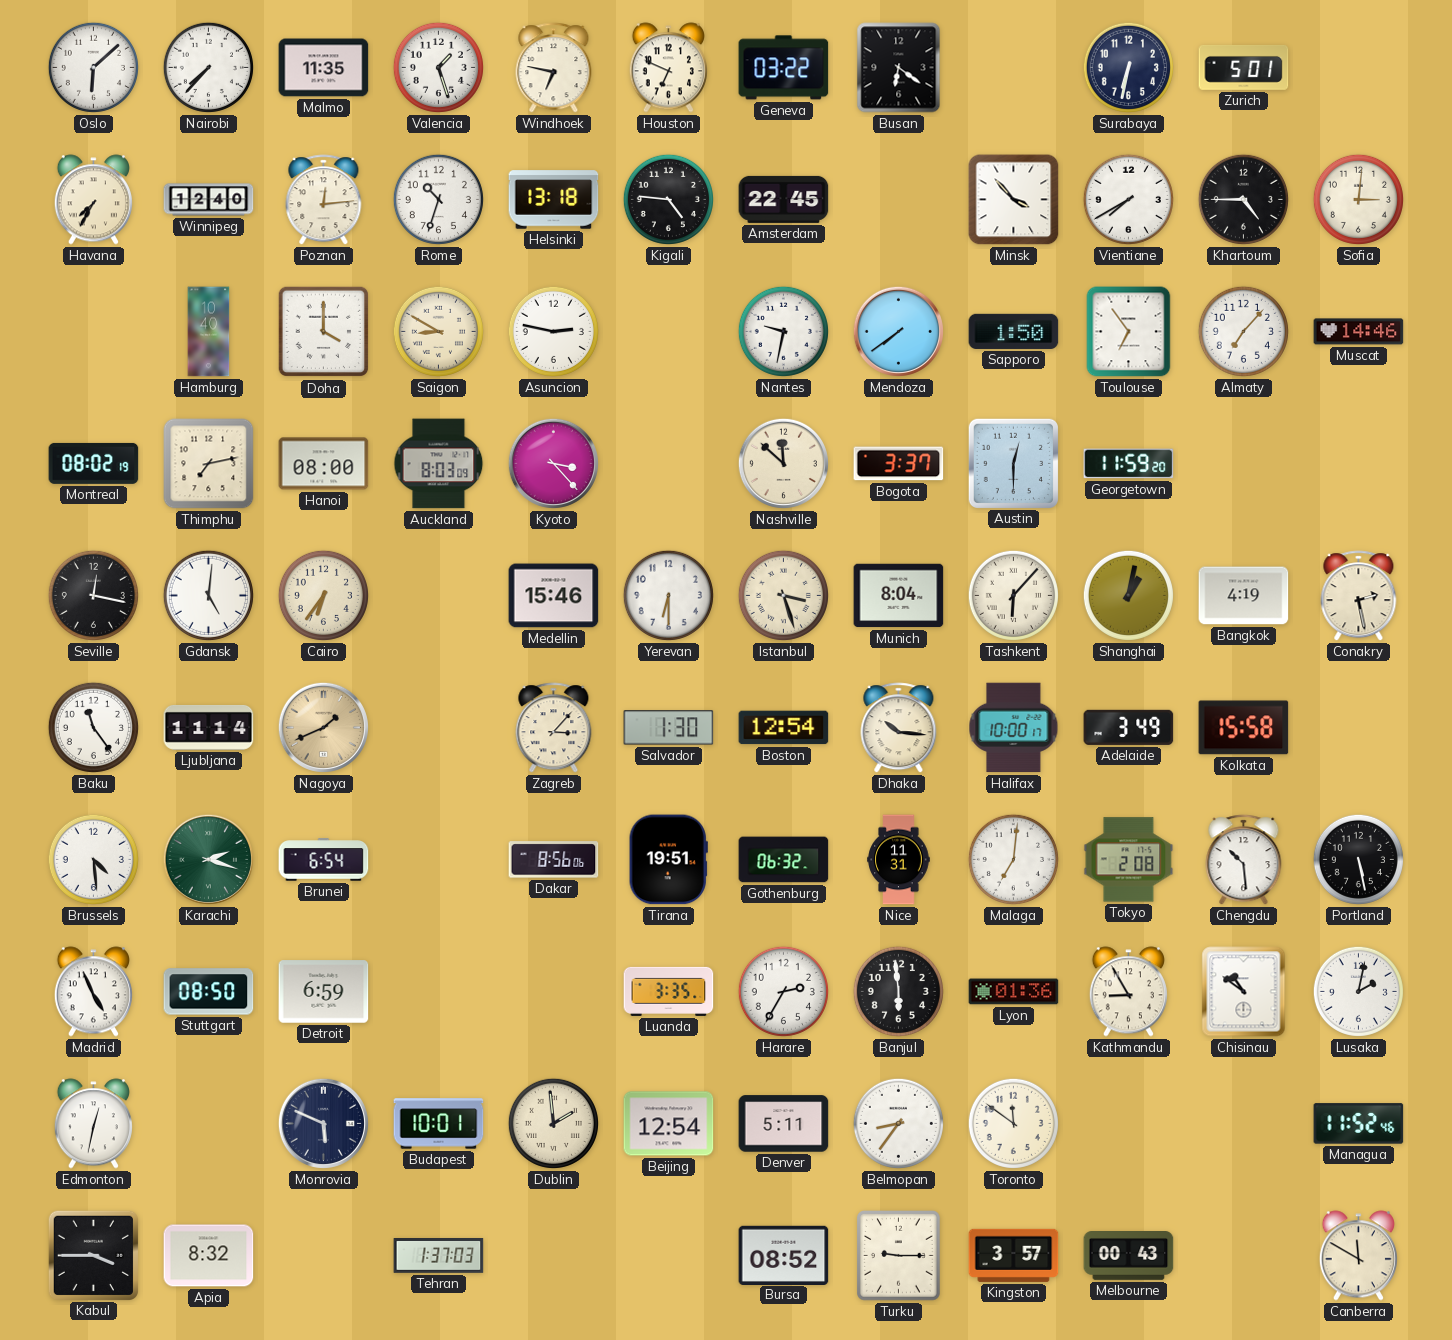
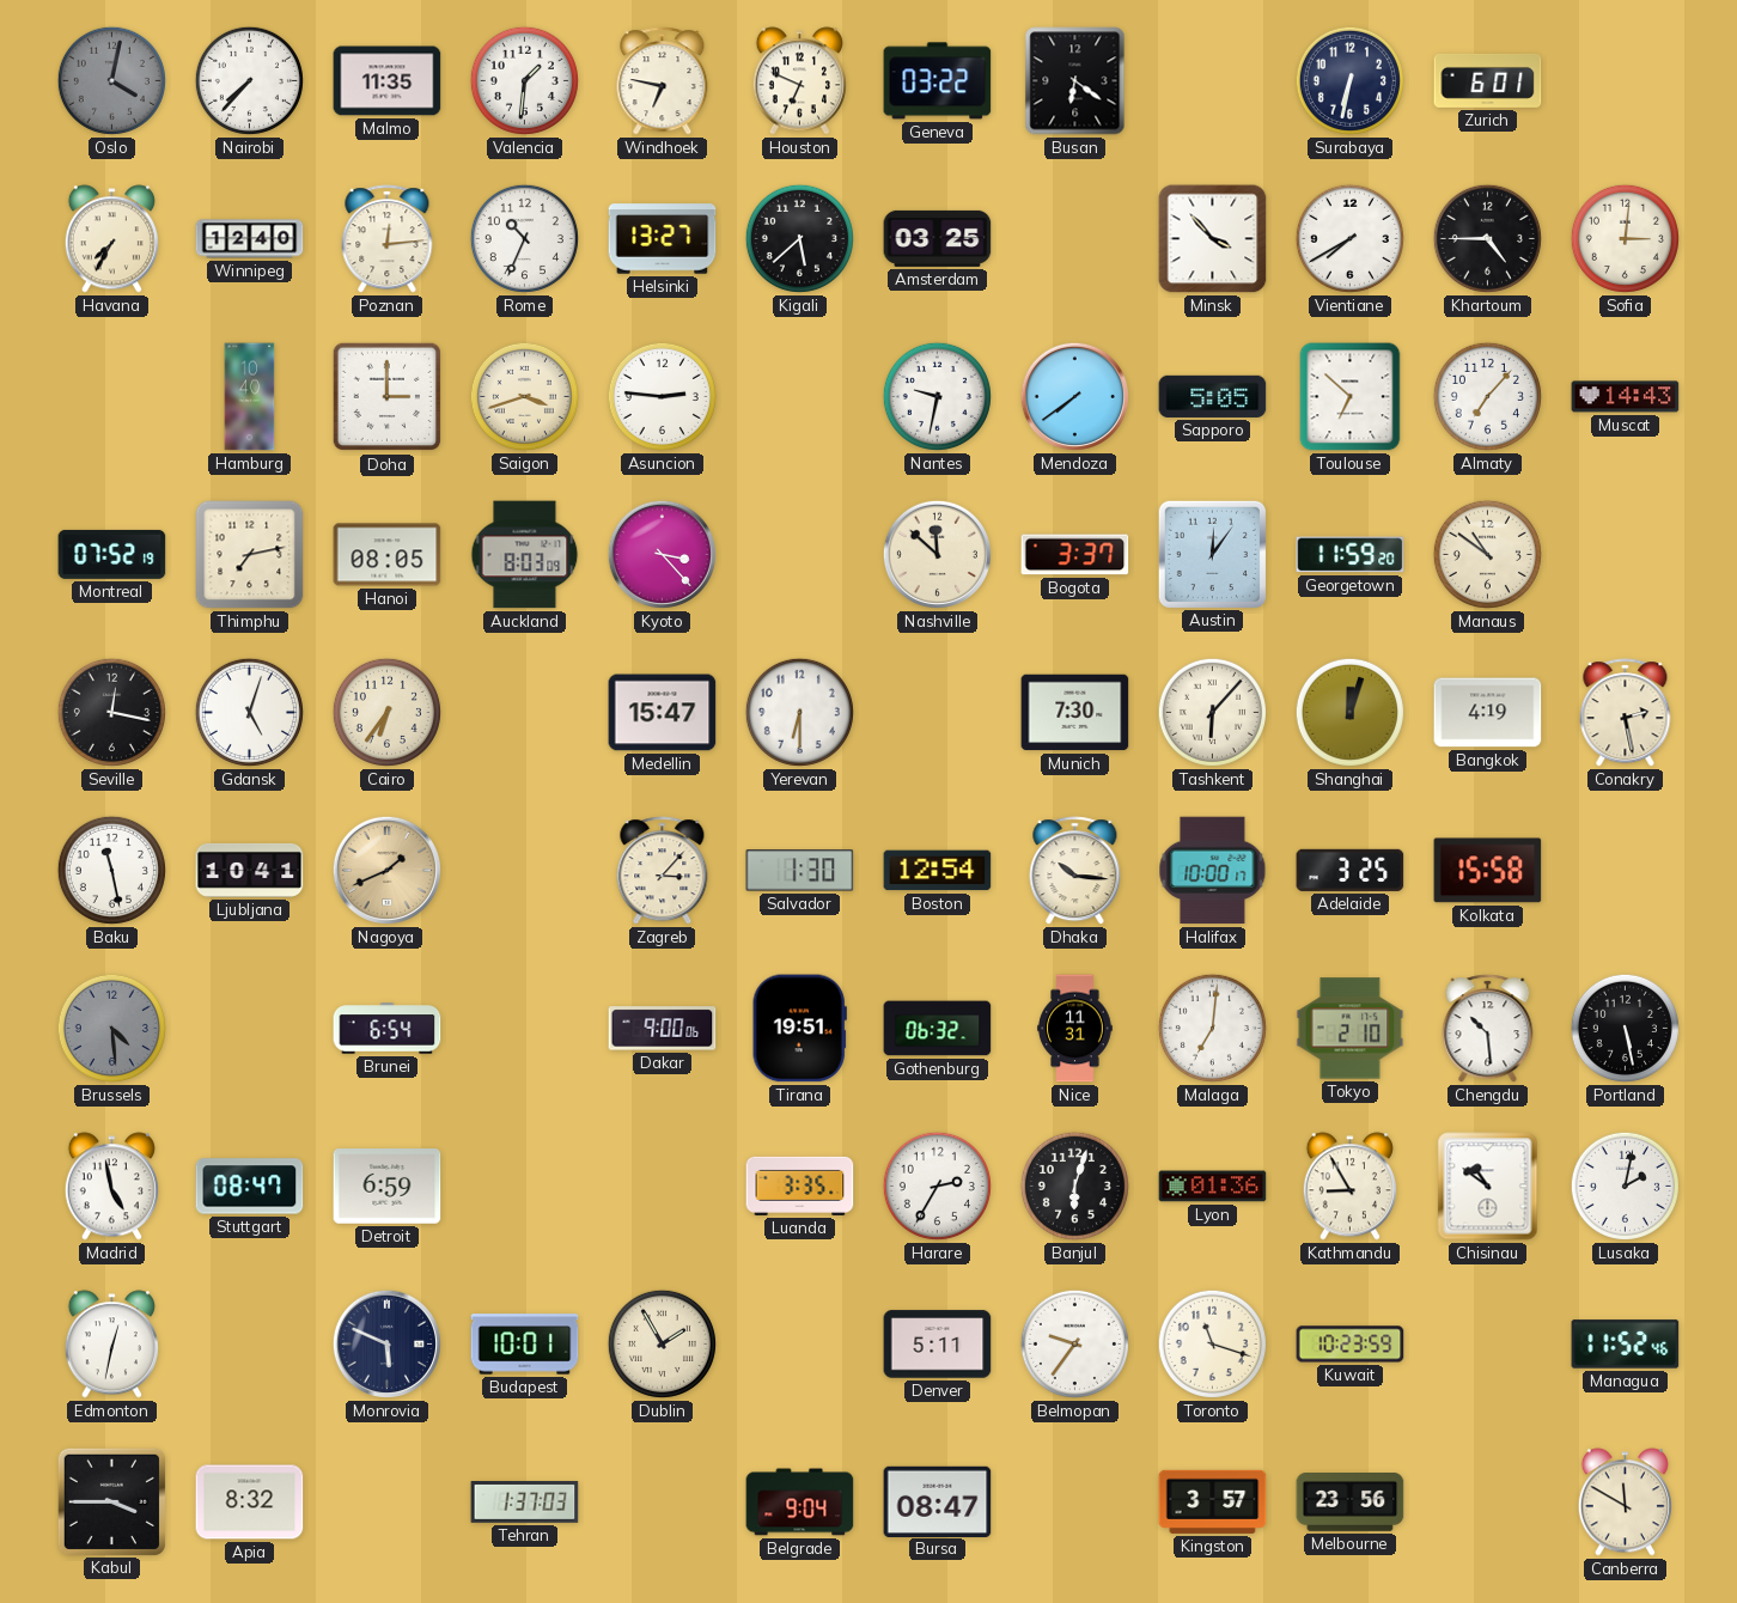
Oslo: 6:08 -> 4:02 (111, 80)
Oslo dial: white -> grey (111, 80)
Valencia: 1:27 -> 1:31 (524, 80)
Zurich: 5:01 -> 6:01 (1488, 80)
Rome: 10:33 -> 10:34 (524, 238)
Helsinki: 13:18 -> 13:27 (663, 239)
Kigali: 4:46 -> 5:38 (799, 238)
Amsterdam: 22:45 -> 03:25 (938, 238)
Doha: 4:00 -> 3:00 (388, 397)
Saigon: 8:50 -> 3:42 (524, 396)
Asuncion: 2:47 -> 2:46 (662, 396)
Sapporo: 1:50 -> 5:05 (1213, 396)
Toulouse: 6:54 -> 6:52 (1351, 397)
Muscat: 14:46 -> 14:43 (1626, 397)
Montreal: 08:02 -> 07:52 (112, 554)
Hanoi: 08:00 -> 08:05 (388, 555)
Austin: 12:30 -> 12:06 (1212, 554)
Manaus: none -> 10:51 (1487, 554)
Gdansk: 5:01 -> 5:03 (249, 712)
Medellin: 15:46 -> 15:47 (663, 713)
Istanbul: 3:27 -> none (783, 595)
Munich: 8:04 -> 7:30 (1075, 713)
Shanghai: 1:02 -> 12:03 (1349, 712)
Baku: 11:24 -> 11:28 (111, 870)
Ljubljana: 11:14 -> 10:41 (250, 870)
Adelaide: 3:49 -> 3:25 (1351, 870)
Brussels dial: white -> grey (111, 1028)
Karachi: 2:18 -> none (208, 859)
Dakar: 8:56 -> 9:00 (663, 1029)
Tokyo: 2:08 -> 2:10 (1351, 1029)
Madrid: 4:56 -> 4:58 (111, 1187)
Stuttgart: 08:50 -> 08:47 (250, 1187)
Banjul: 5:59 -> 6:03 (1074, 1186)
Dublin: 1:59 -> 1:55 (662, 1343)
Beijing: 12:54 -> none (669, 1124)
Belmopan: 8:36 -> 9:36 (1074, 1343)
Toronto: 11:51 -> 11:18 (1212, 1343)
Kuwait: none -> 10:23 (1351, 1345)
Belgrade: none -> 9:04 (800, 1503)
Bursa: 08:52 -> 08:47 (938, 1501)
Turku: 9:15 -> none (899, 1256)
Melbourne: 00:43 -> 23:56 (1351, 1503)
